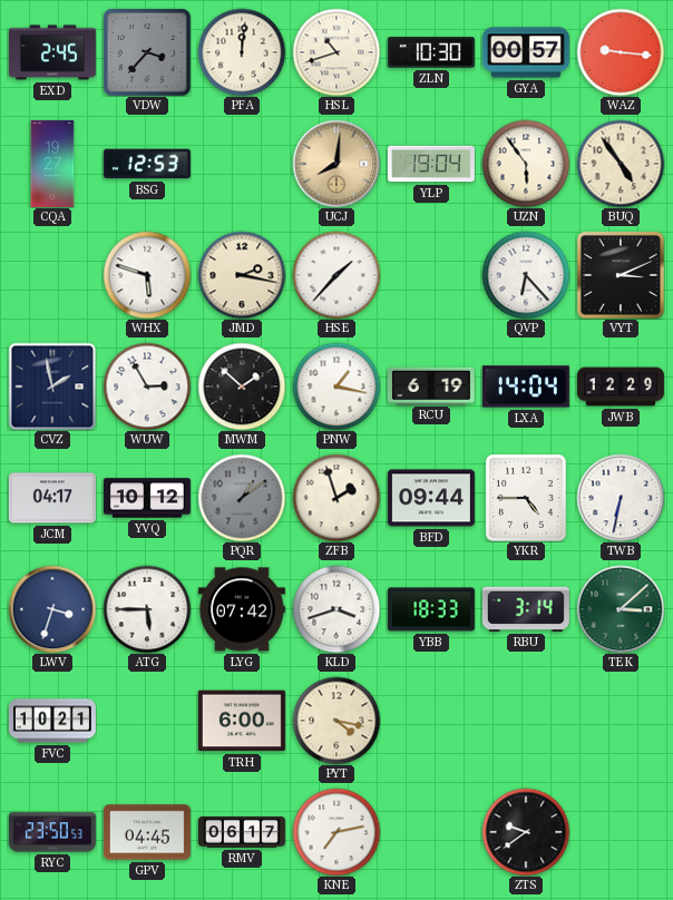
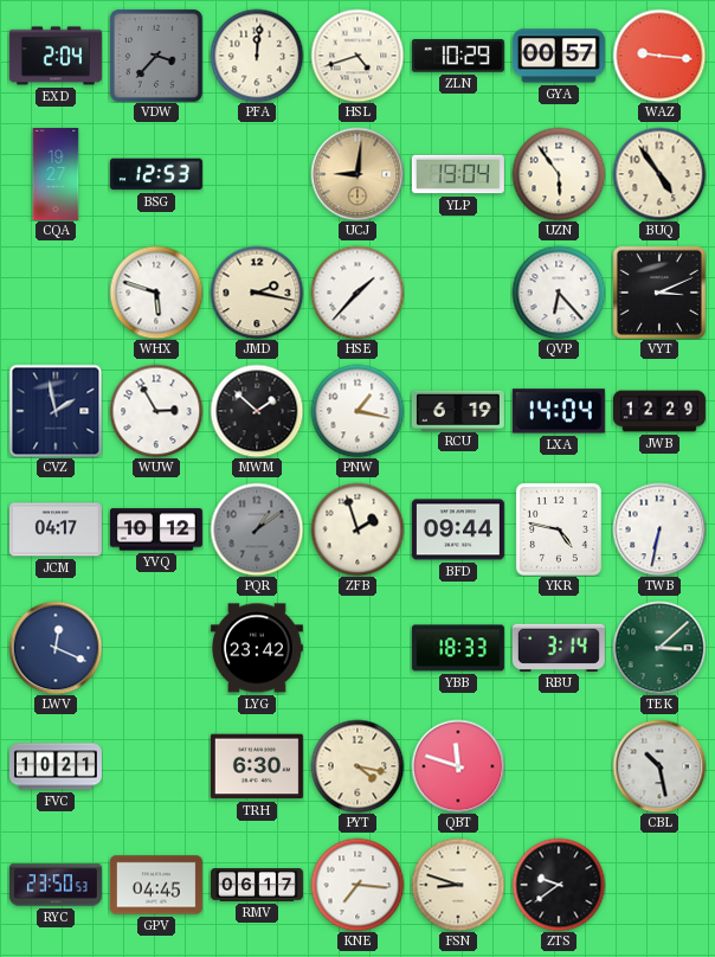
EXD: 2:45 -> 2:04 (56, 56)
HSL: 10:42 -> 4:42 (358, 56)
ZLN: 10:30 -> 10:29 (458, 56)
UCJ: 8:01 -> 9:01 (358, 174)
YKR: 4:45 -> 4:47 (559, 529)
LWV: 3:33 -> 12:19 (56, 648)
ATG: 5:45 -> none (147, 609)
LYG: 07:42 -> 23:42 (257, 648)
KLD: 3:42 -> none (336, 609)
TRH: 6:00 -> 6:30 (257, 766)
QBT: none -> 11:48 (458, 766)
CBL: none -> 10:28 (659, 766)
KNE: 7:13 -> 7:16 (358, 885)
FSN: none -> 8:48 (458, 885)
